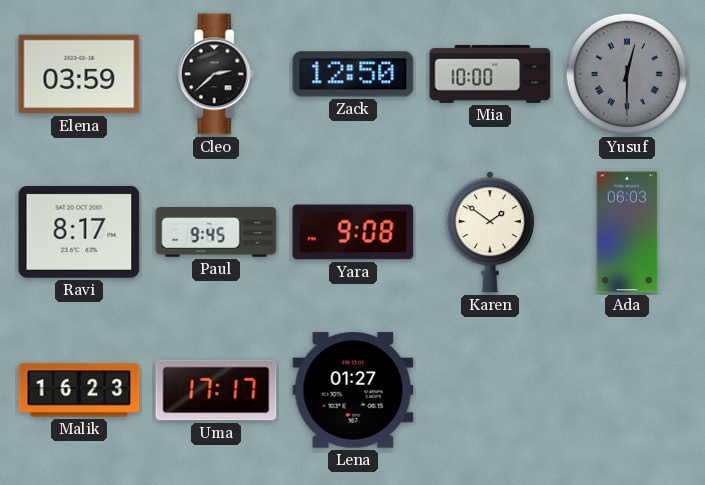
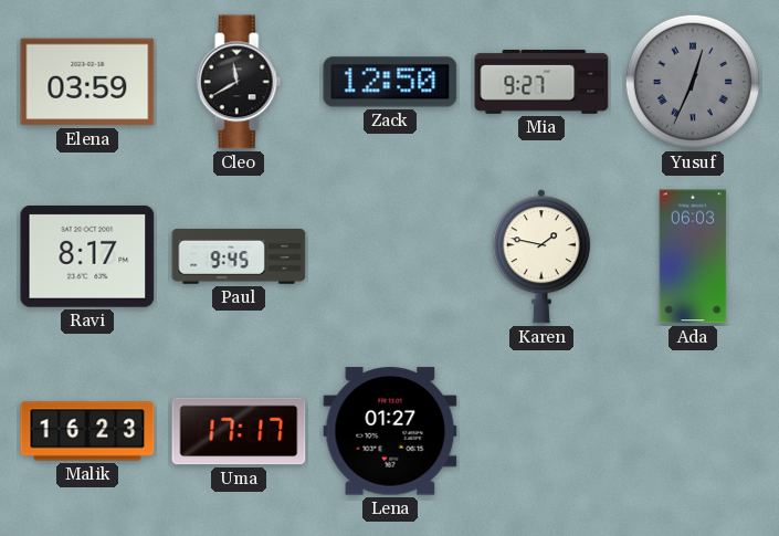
Cleo: 2:38 -> 11:40 (239, 82)
Mia: 10:00 -> 9:27 (541, 82)
Yusuf: 12:30 -> 12:34 (693, 82)
Yara: 9:08 -> none (353, 232)
Karen: 1:51 -> 1:47 (541, 256)
